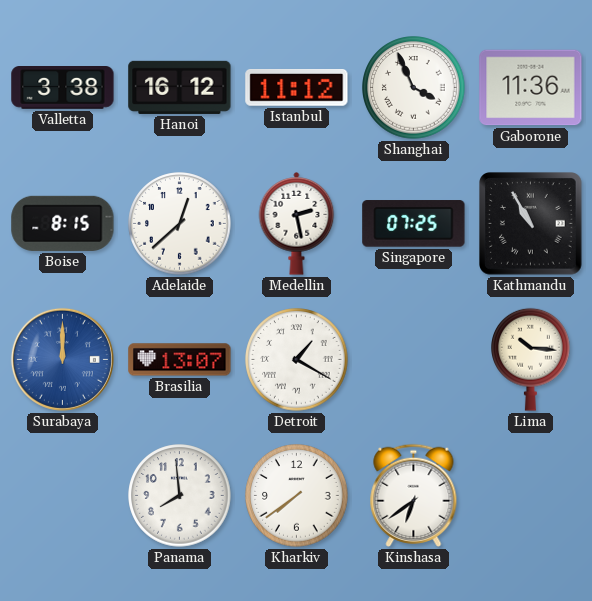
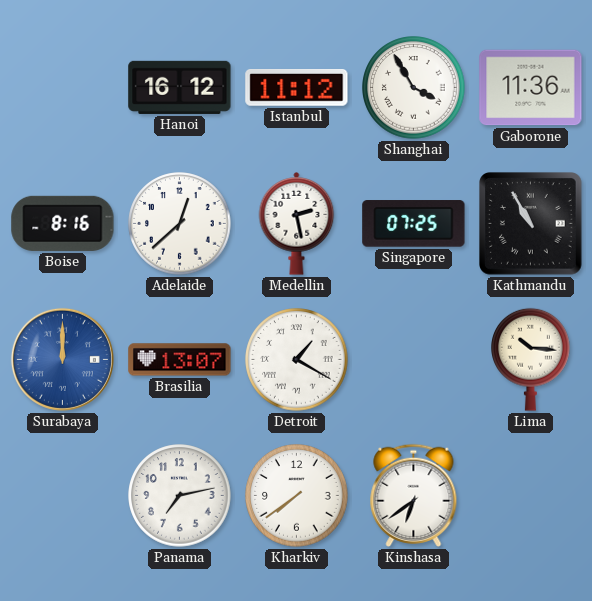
Valletta: 3:38 -> none (63, 88)
Shanghai: 3:56 -> 3:55 (414, 88)
Boise: 8:15 -> 8:16 (63, 223)
Panama: 7:59 -> 7:13 (180, 496)
